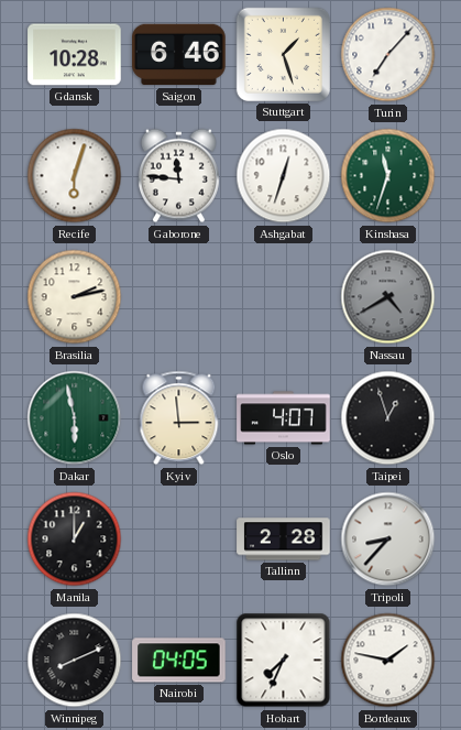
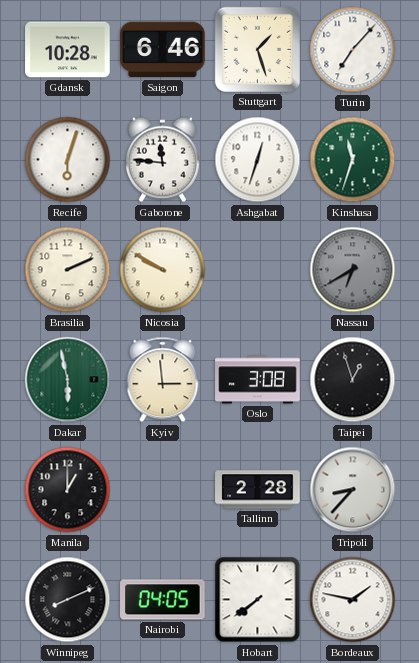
Brasilia: 2:13 -> 2:11 (68, 270)
Nicosia: none -> 9:50 (163, 270)
Nassau: 4:40 -> 6:40 (353, 270)
Oslo: 4:07 -> 3:08 (258, 380)
Hobart: 7:34 -> 7:39 (258, 600)
